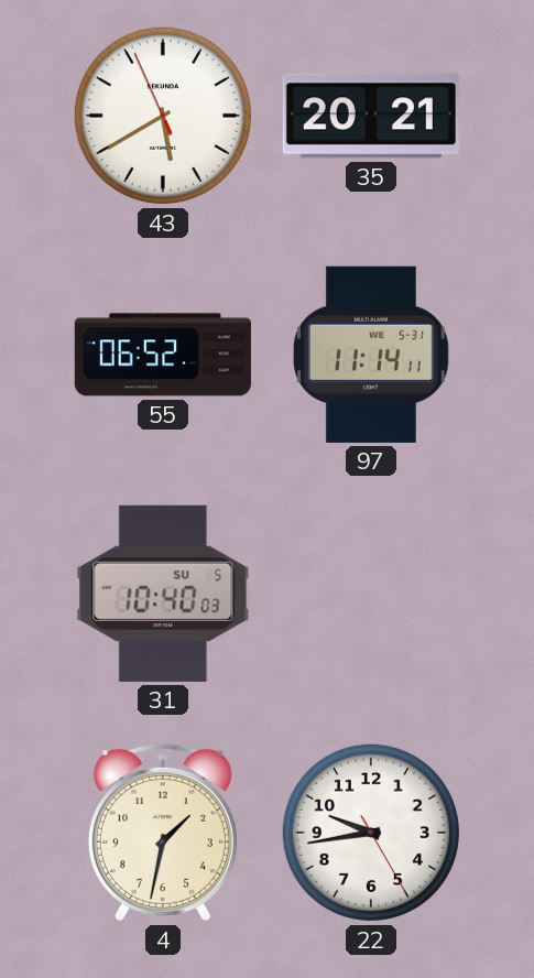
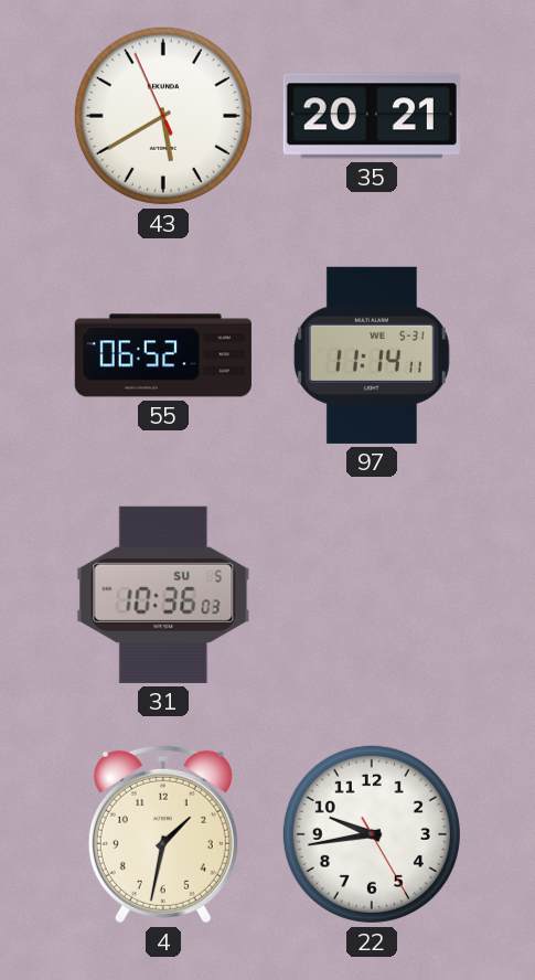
31: 10:40 -> 10:36 (163, 595)
